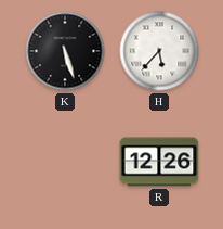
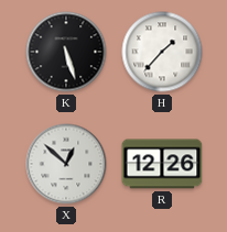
H: 5:37 -> 1:37 (162, 52)
X: none -> 12:52 (66, 164)
